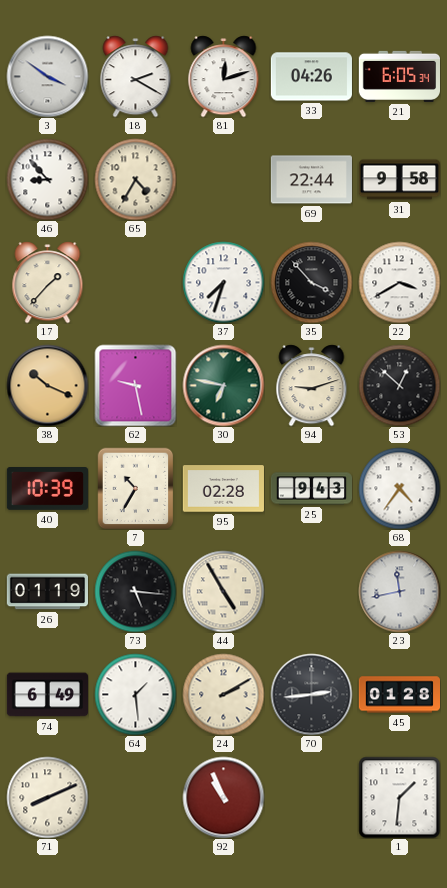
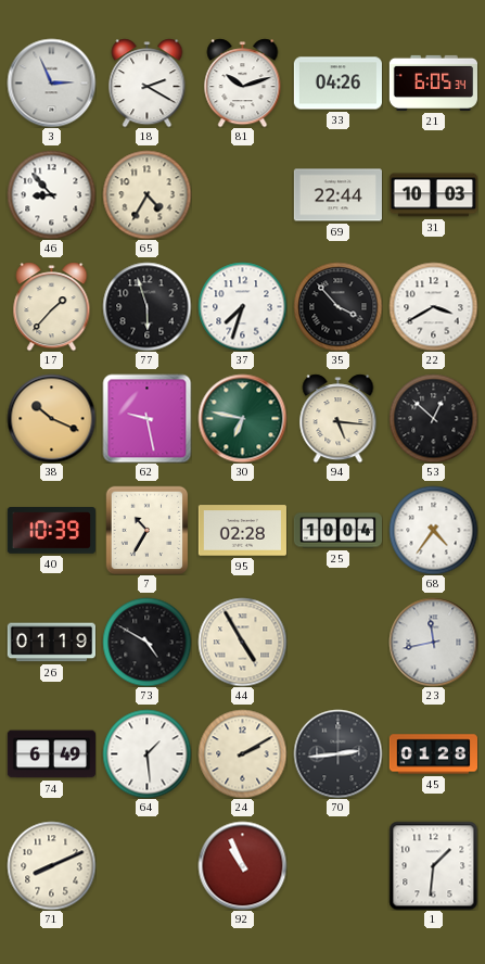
3: 3:51 -> 2:56 (51, 83)
81: 12:12 -> 10:12 (243, 83)
31: 9:58 -> 10:03 (433, 195)
77: none -> 5:57 (146, 306)
94: 9:12 -> 5:16 (339, 418)
25: 9:43 -> 10:04 (337, 531)
73: 5:16 -> 4:50 (146, 642)
